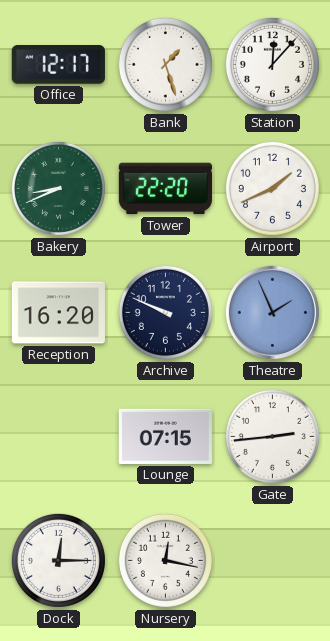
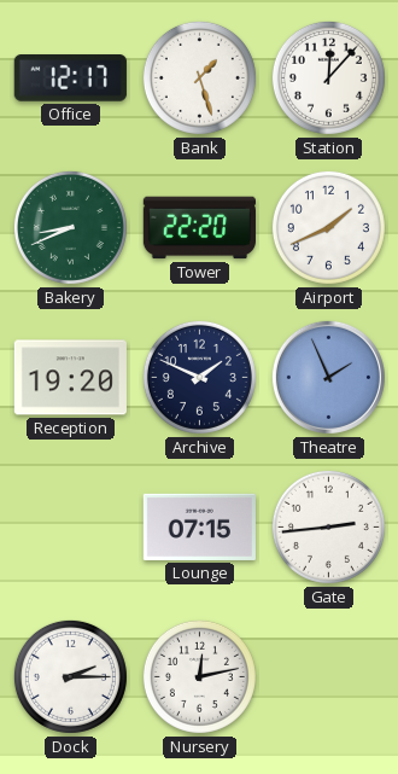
Reception: 16:20 -> 19:20 (70, 378)
Archive: 9:49 -> 1:49 (199, 377)
Dock: 12:15 -> 2:15 (70, 676)
Nursery: 12:17 -> 12:13 (199, 676)
